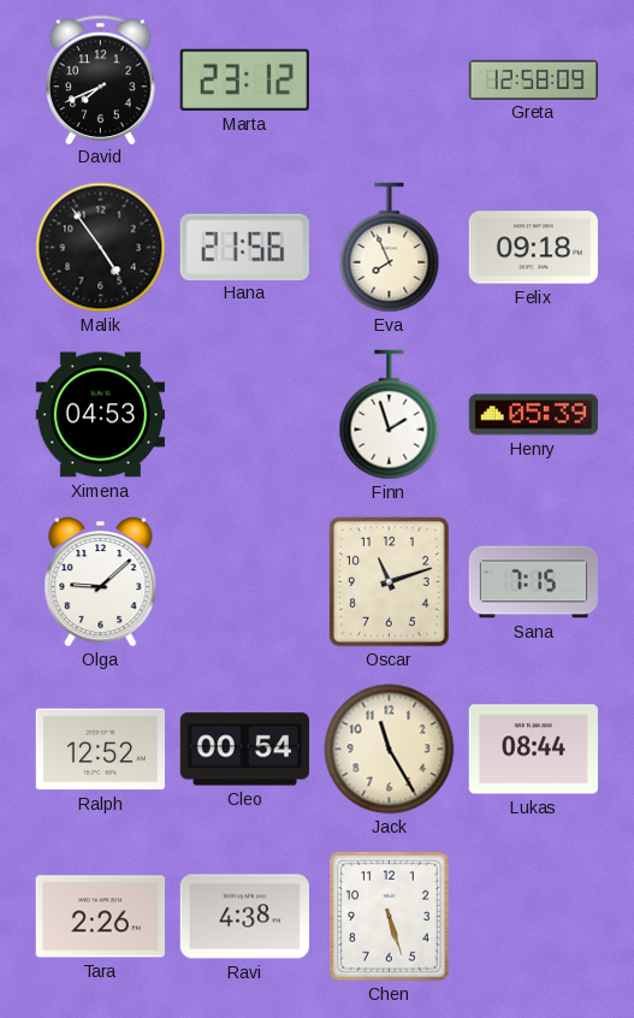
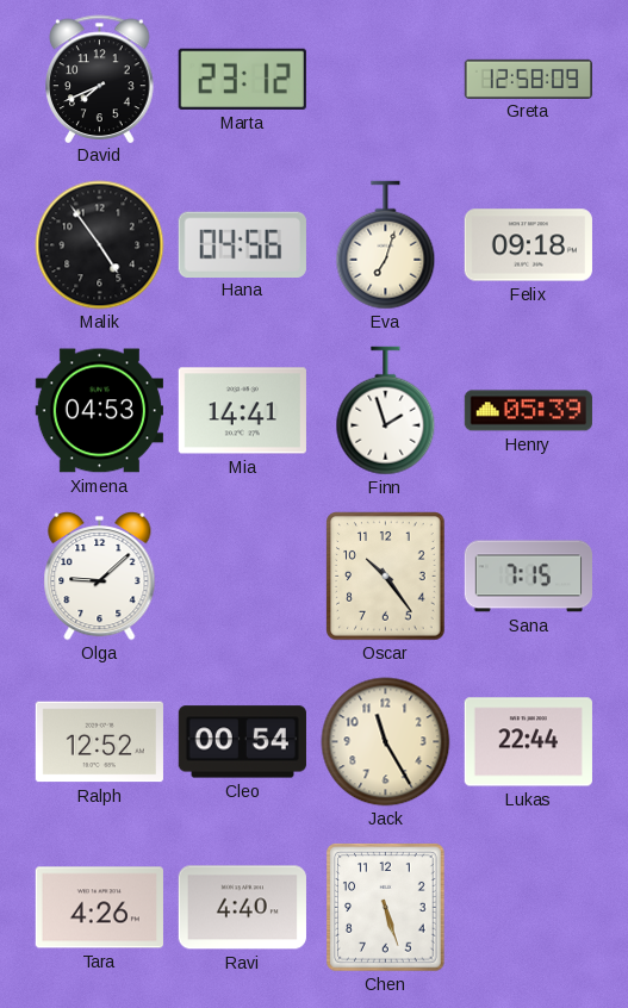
Hana: 21:56 -> 04:56 (242, 244)
Eva: 7:56 -> 7:03 (386, 245)
Mia: none -> 14:41 (242, 411)
Oscar: 11:12 -> 10:24 (386, 577)
Lukas: 08:44 -> 22:44 (528, 742)
Tara: 2:26 -> 4:26 (99, 908)
Ravi: 4:38 -> 4:40 (242, 908)
